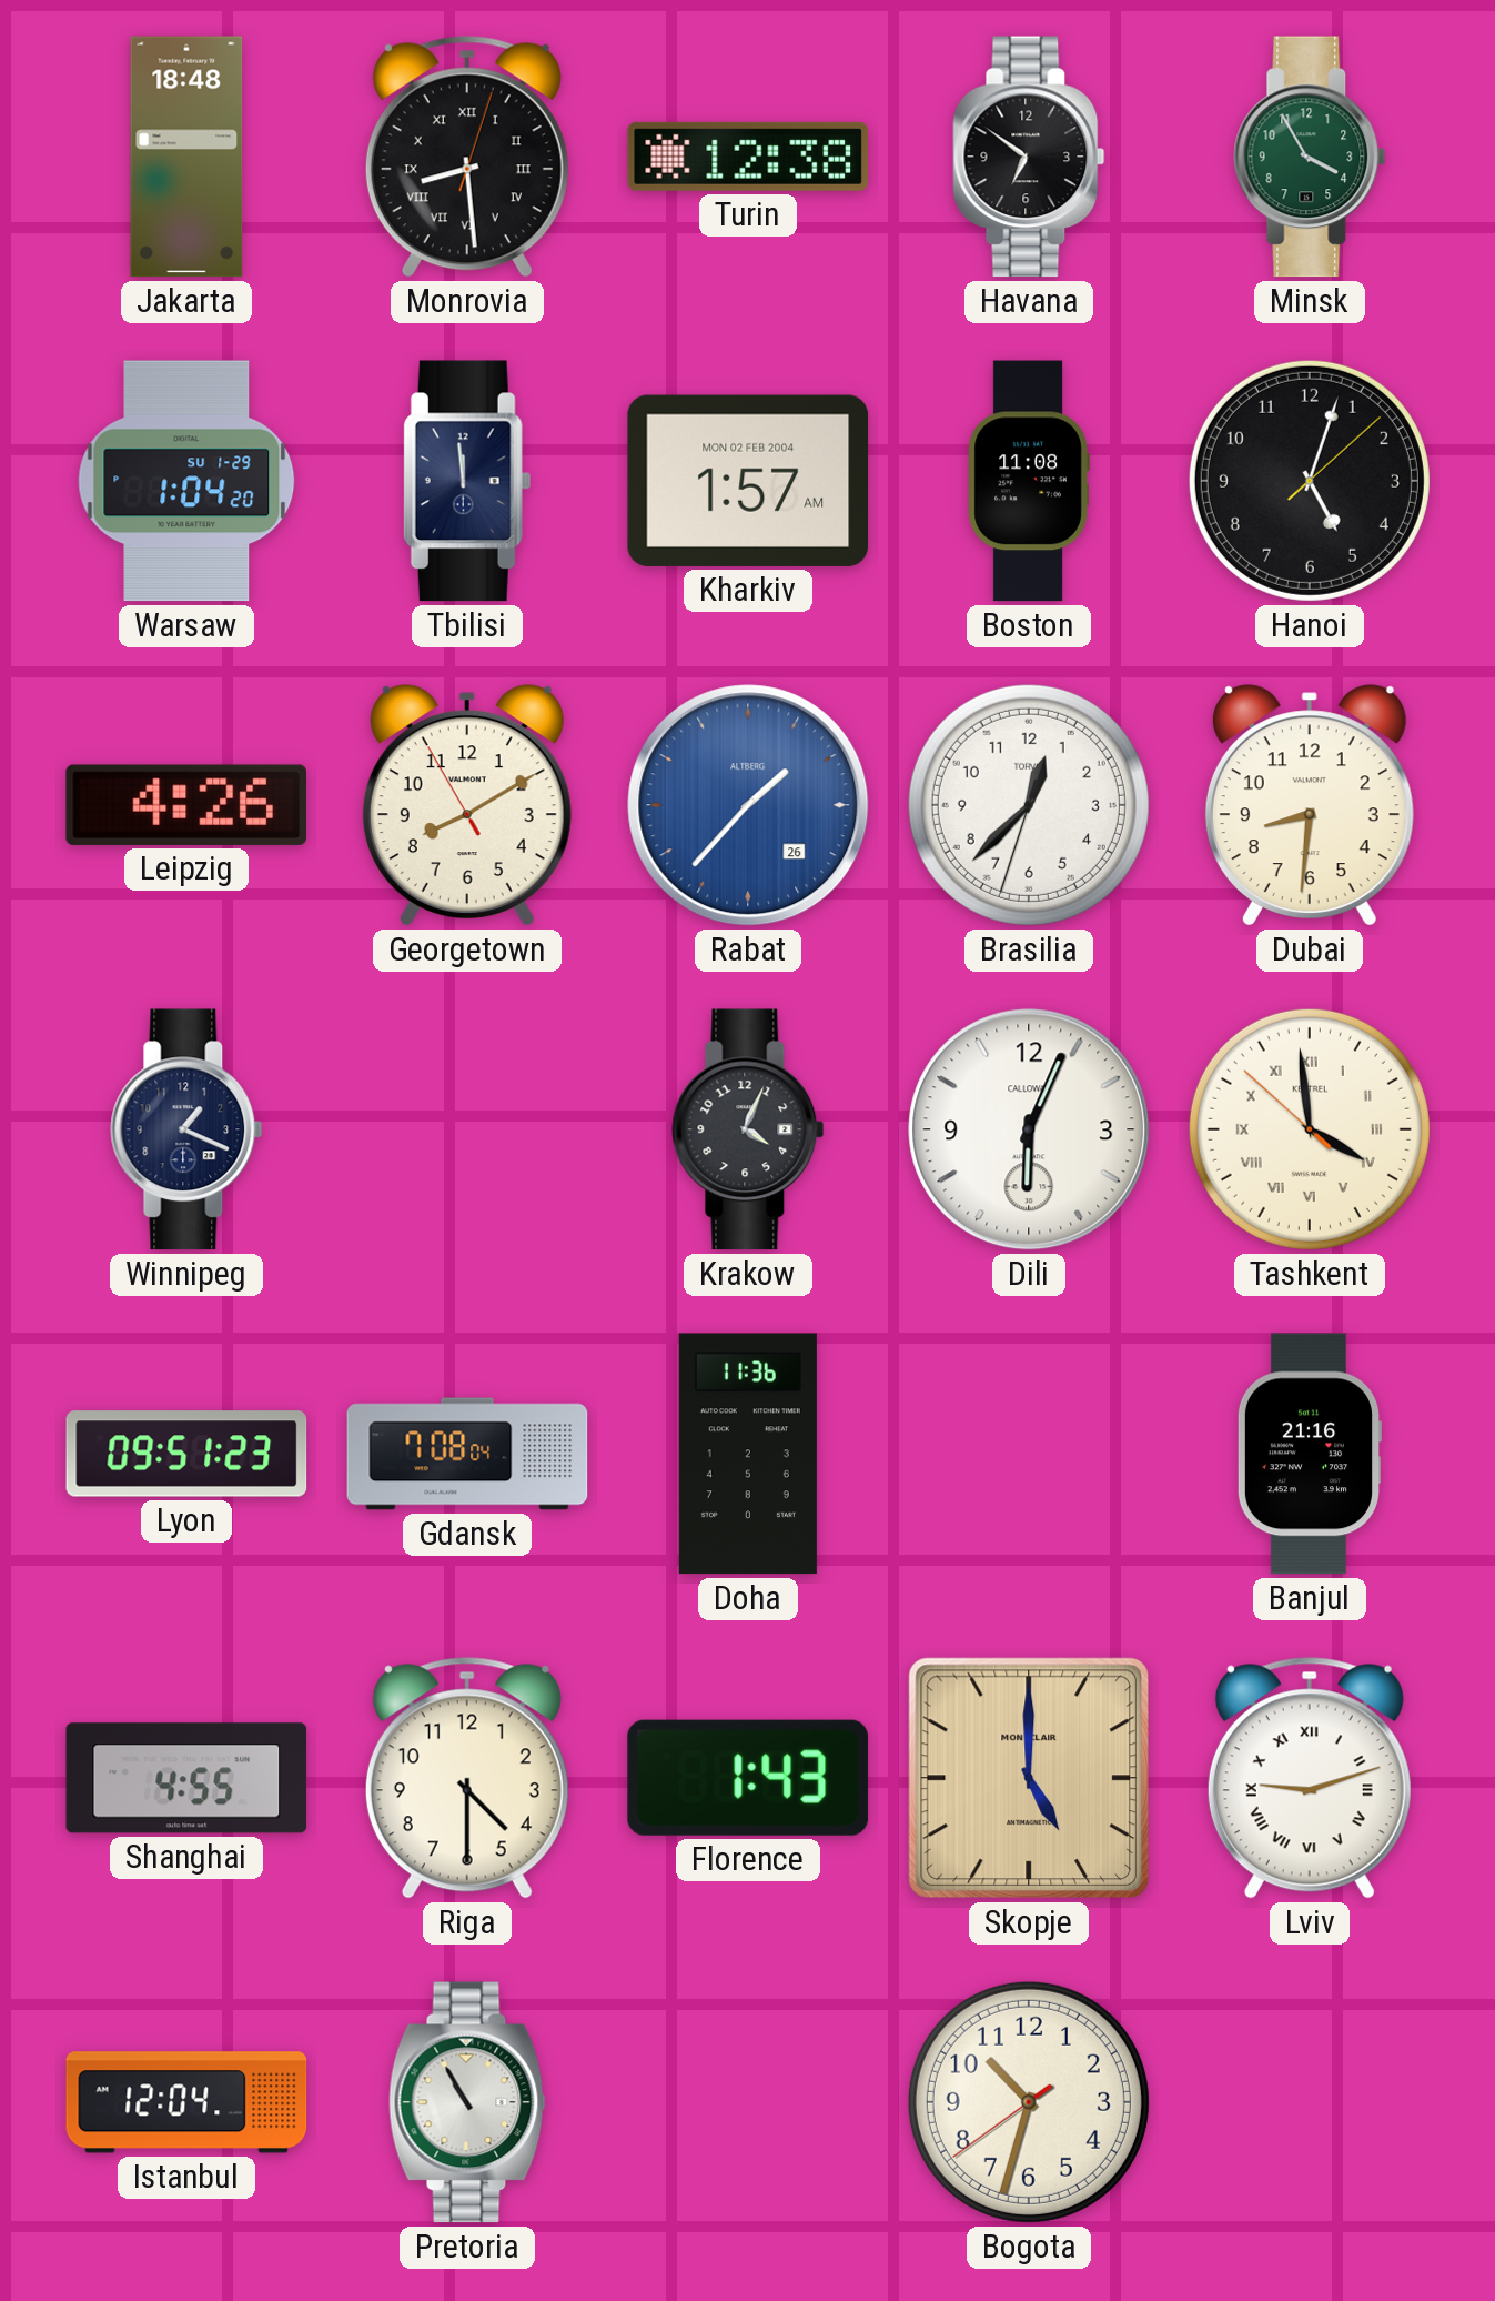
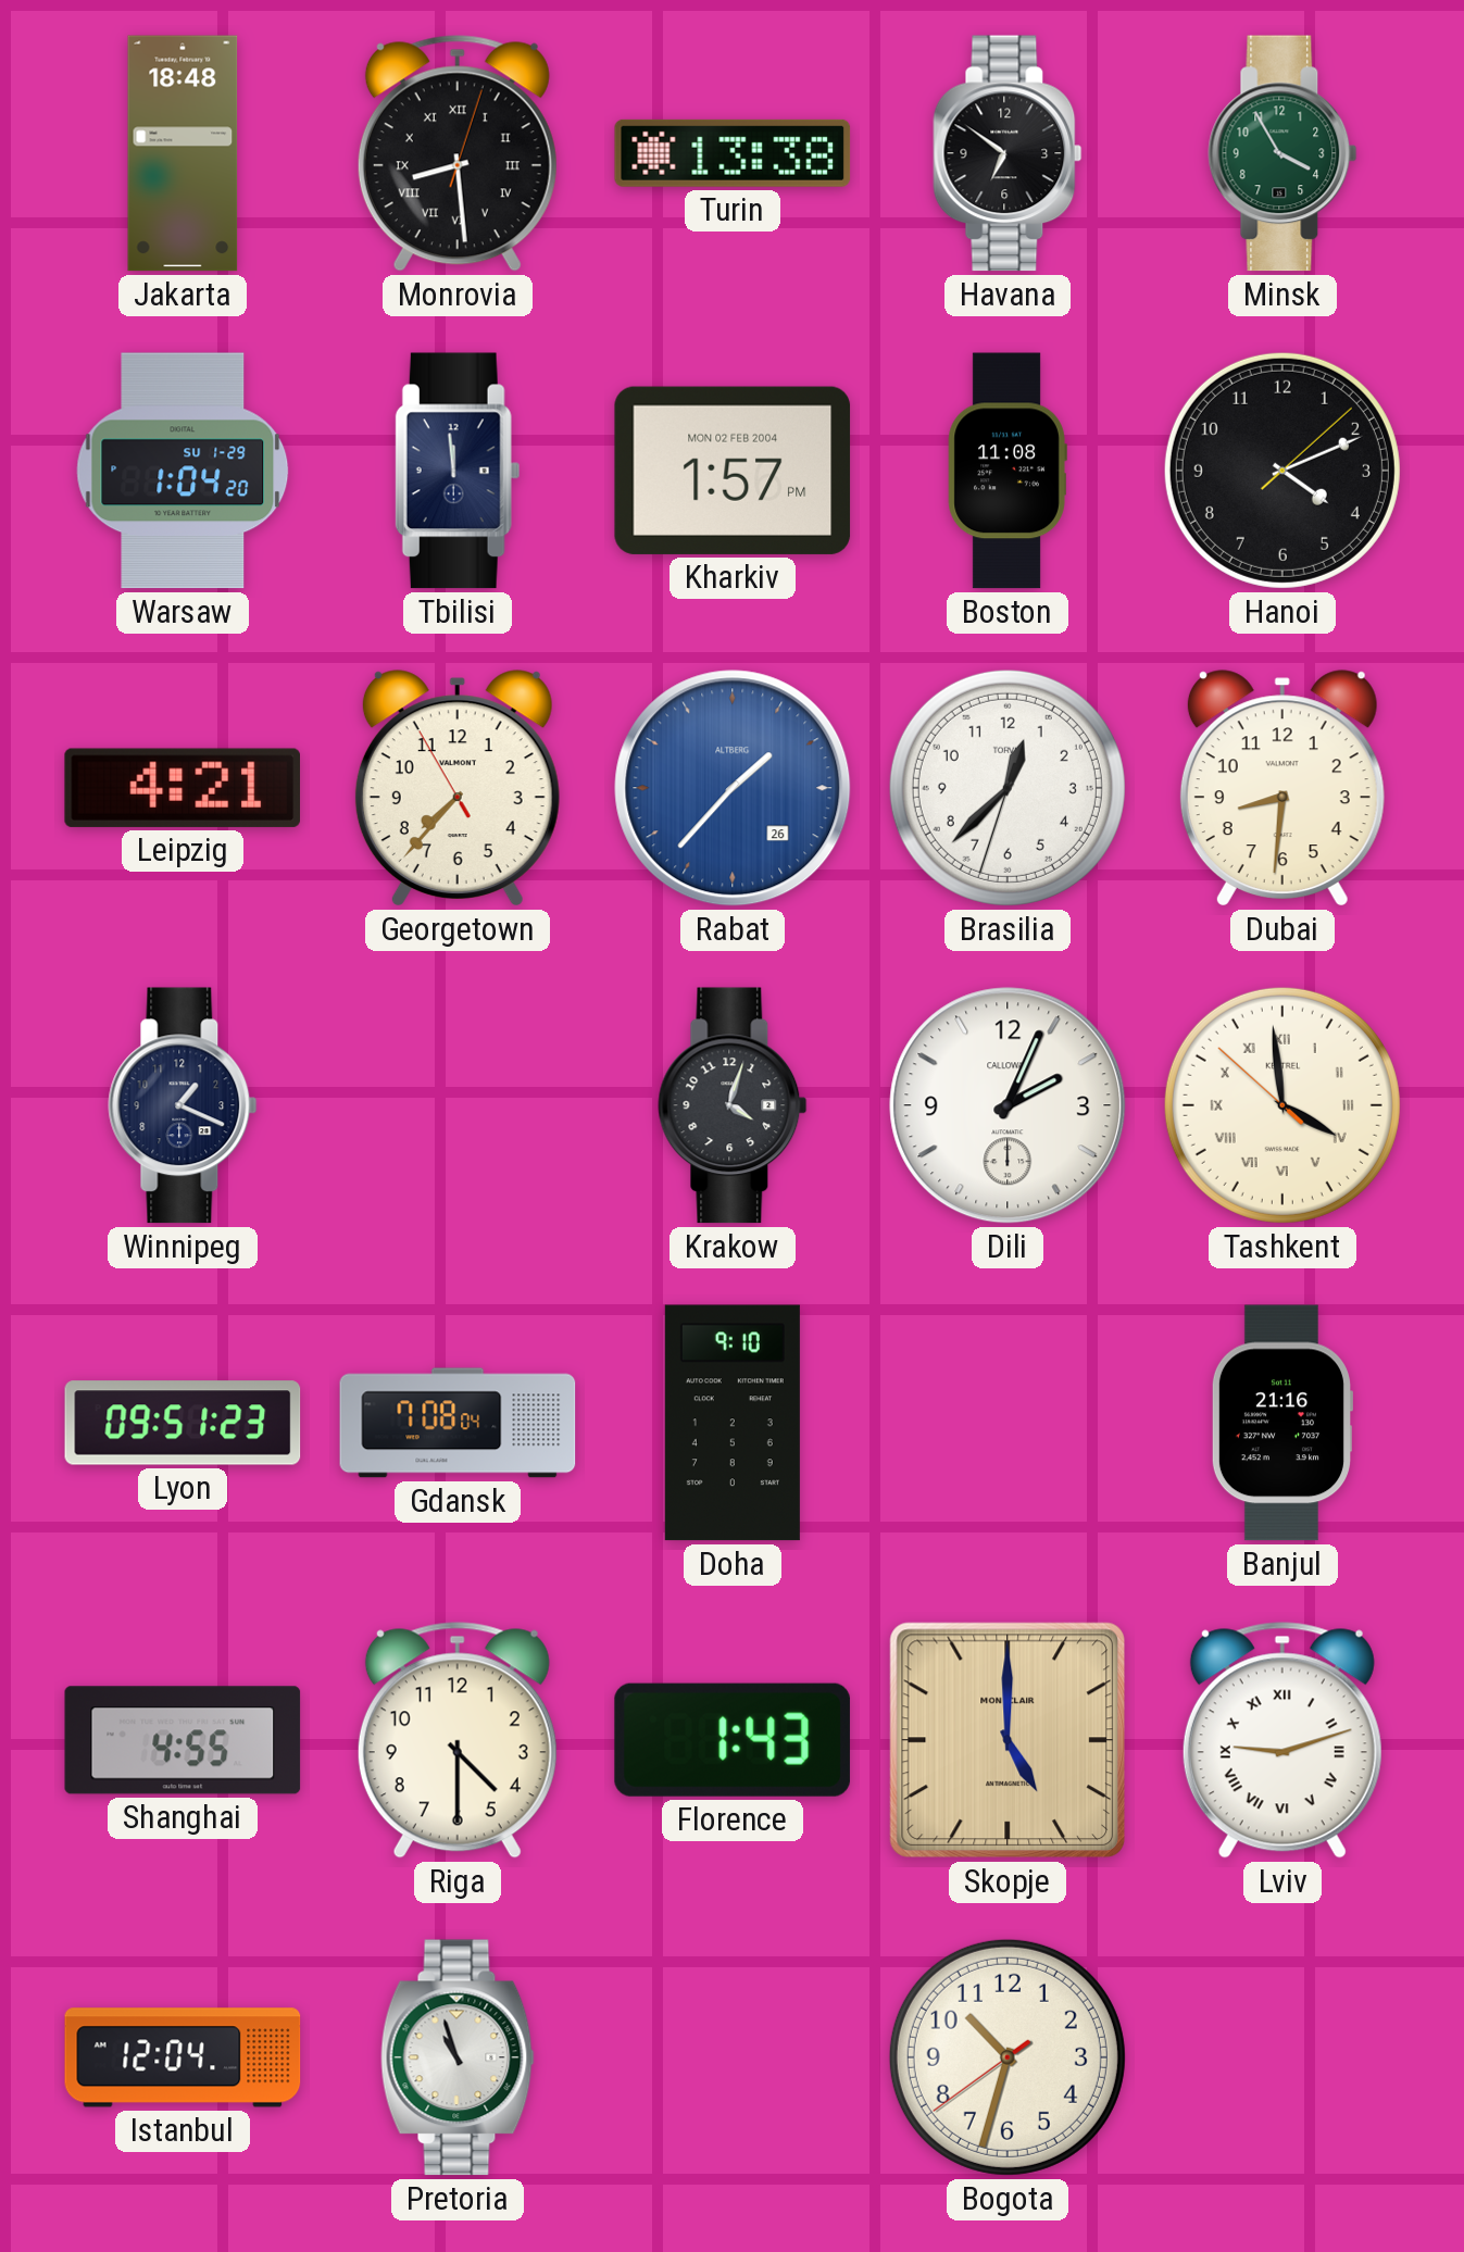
Turin: 12:38 -> 13:38 (733, 153)
Kharkiv: 1:57 AM -> 1:57 PM (733, 471)
Hanoi: 5:03 -> 4:11 (1282, 471)
Leipzig: 4:26 -> 4:21 (182, 788)
Georgetown: 8:09 -> 7:36 (458, 788)
Krakow: 4:04 -> 4:03 (733, 1105)
Dili: 6:04 -> 2:04 (1008, 1105)
Doha: 11:36 -> 9:10 (733, 1423)
Pretoria: 10:55 -> 10:57 (458, 2057)
